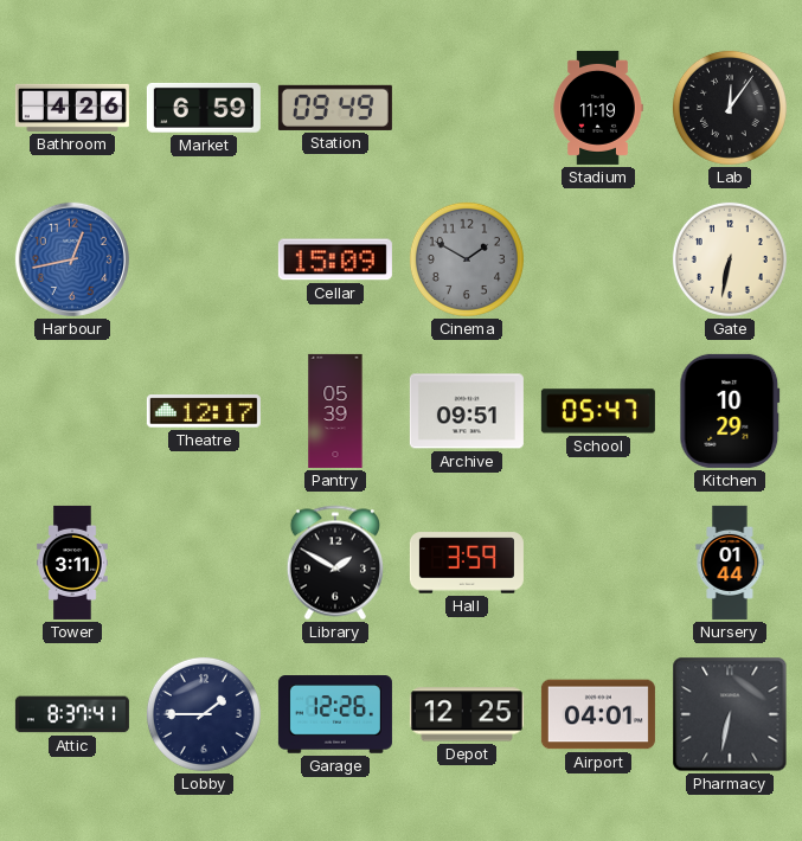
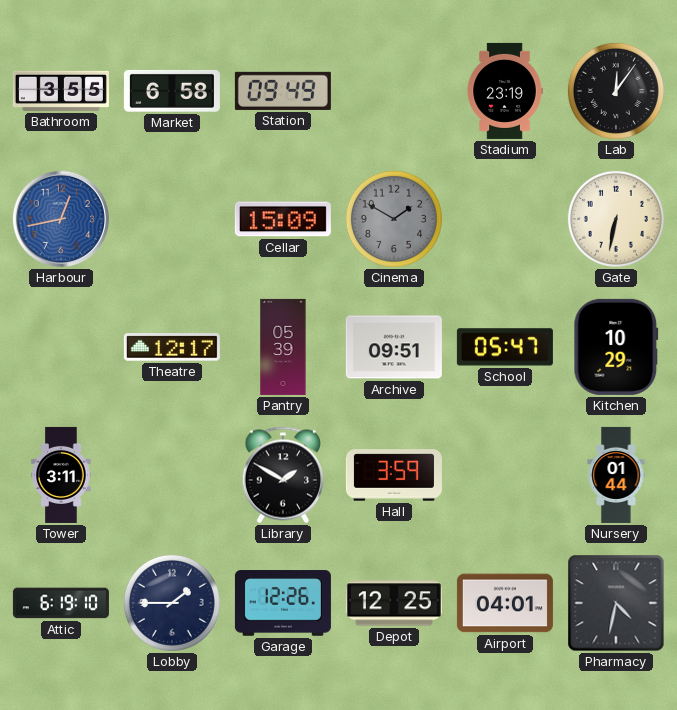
Bathroom: 4:26 -> 3:55 (61, 91)
Market: 6:59 -> 6:58 (172, 91)
Stadium: 11:19 -> 23:19 (505, 91)
Attic: 8:37 -> 6:19 (61, 603)
Pharmacy: 6:32 -> 4:32 (616, 603)
